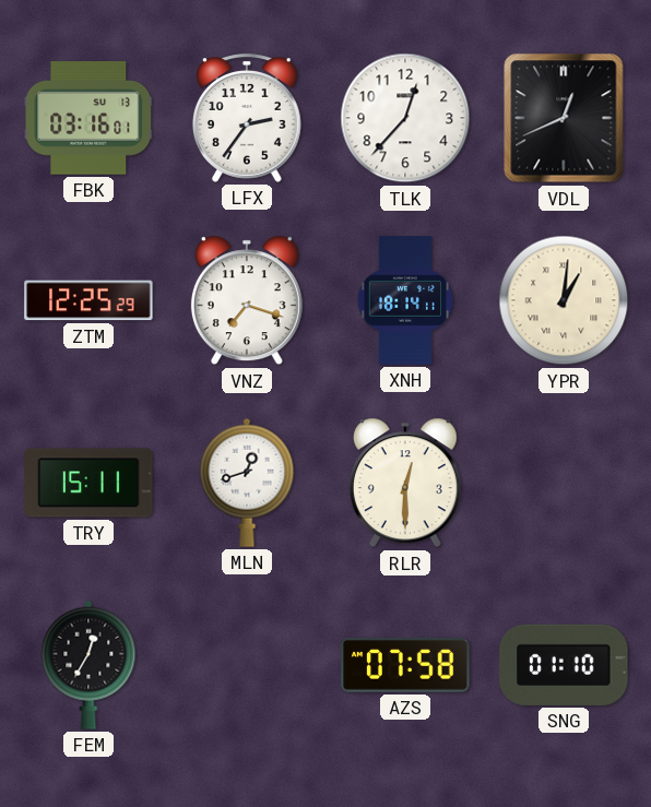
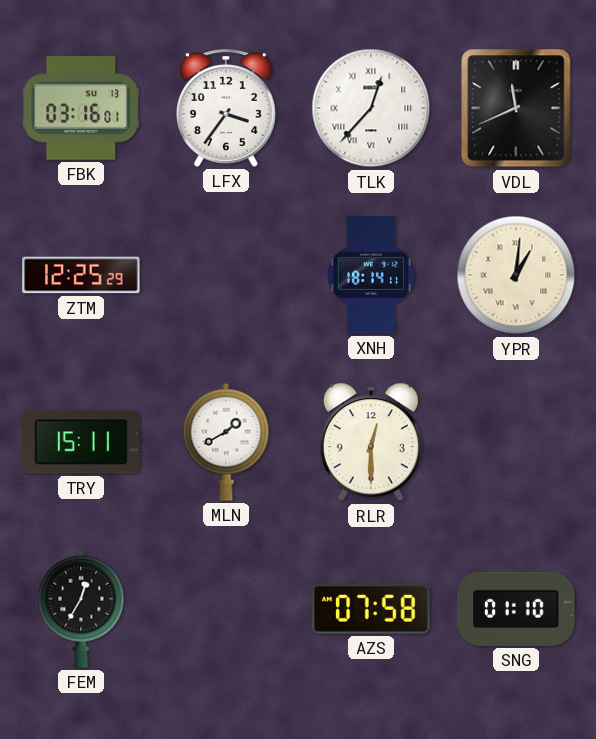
LFX: 2:36 -> 3:36 (226, 108)
TLK numerals: Arabic -> Roman (371, 108)
VDL: 12:41 -> 11:41 (516, 108)
VNZ: 7:18 -> none (247, 300)
MLN: 12:42 -> 1:40 (226, 442)
